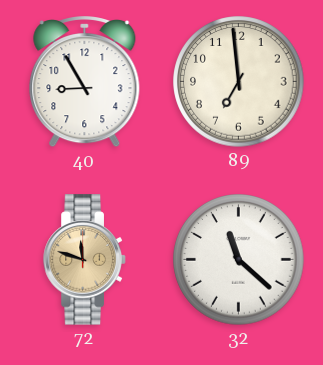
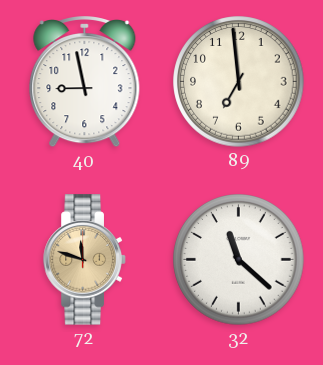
40: 8:55 -> 8:58 (85, 83)
